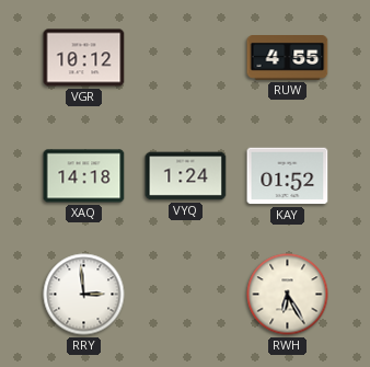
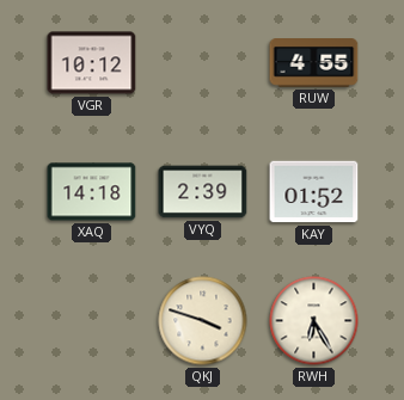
VYQ: 1:24 -> 2:39 (203, 192)
RRY: 2:59 -> none (84, 295)
QKJ: none -> 3:48 (203, 321)
